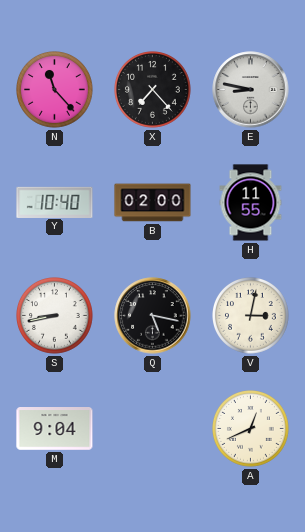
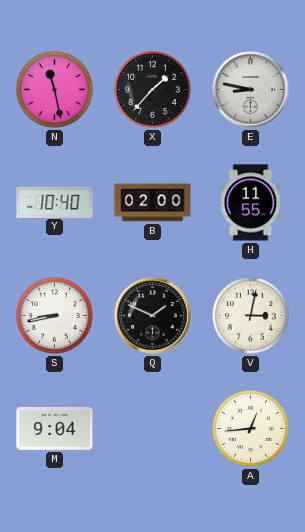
N: 11:23 -> 11:28 (55, 90)
X: 7:23 -> 1:37 (153, 90)
Q: 5:17 -> 1:49 (153, 316)
A: 12:41 -> 12:44 (251, 429)
